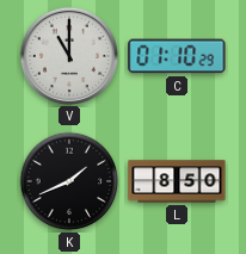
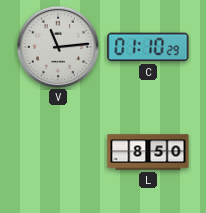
V: 11:00 -> 11:14 (57, 46)
K: 1:41 -> none (69, 181)
